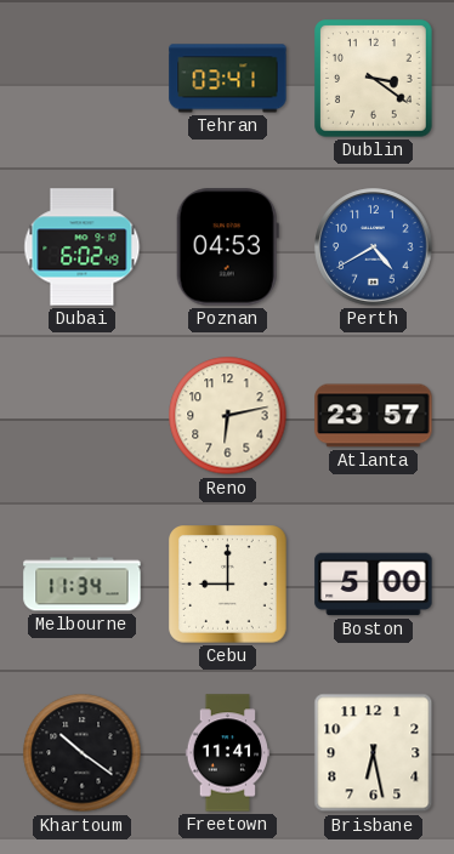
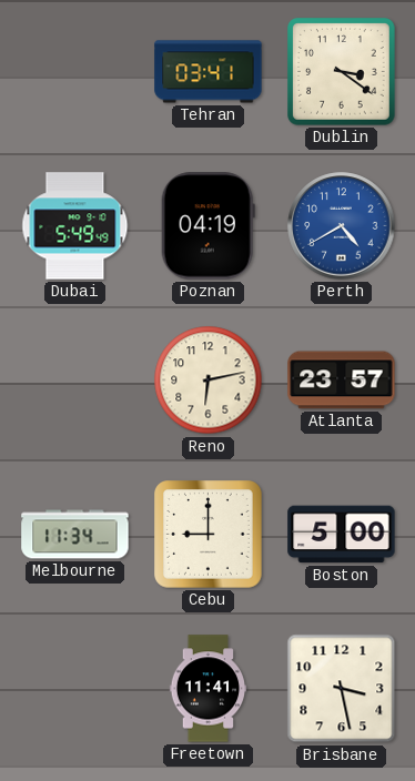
Dubai: 6:02 -> 5:49 (75, 226)
Poznan: 04:53 -> 04:19 (207, 226)
Khartoum: 10:21 -> none (83, 753)
Brisbane: 6:28 -> 3:28 (342, 689)
